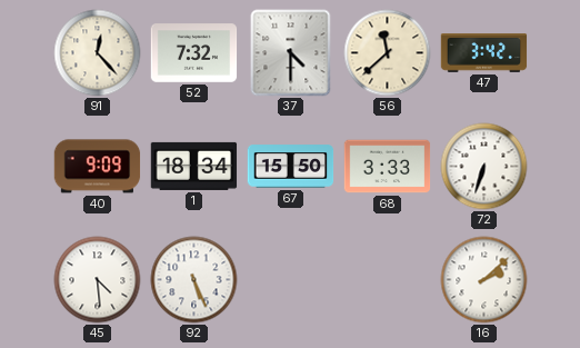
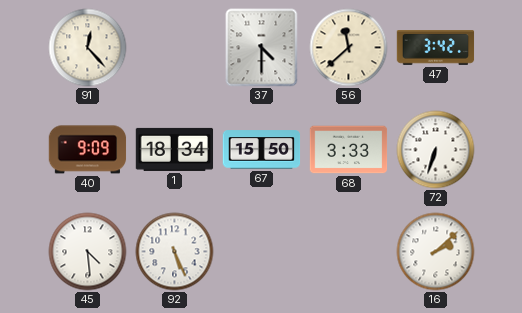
52: 7:32 -> none (194, 53)
